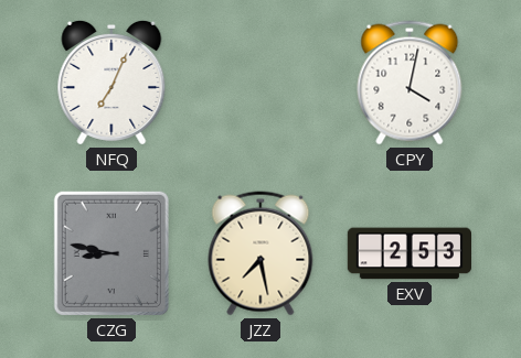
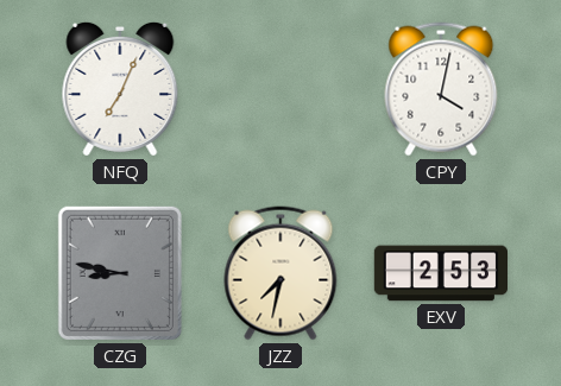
JZZ: 7:28 -> 7:32 (280, 273)
